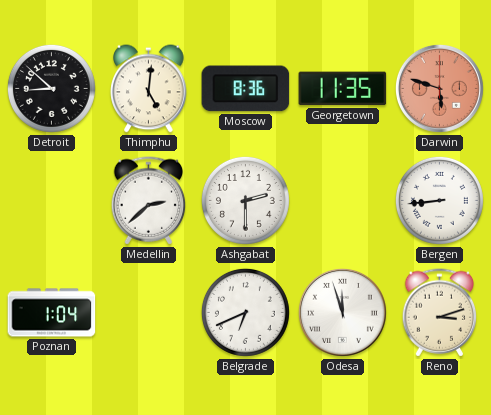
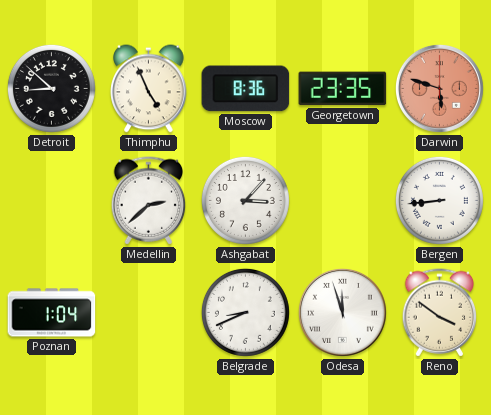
Thimphu: 5:01 -> 4:56 (149, 89)
Georgetown: 11:35 -> 23:35 (343, 89)
Ashgabat: 2:30 -> 3:07 (245, 200)
Belgrade: 6:41 -> 8:41 (245, 312)
Reno: 3:12 -> 3:51 (440, 313)
